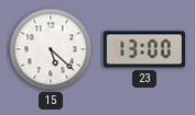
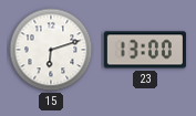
15: 5:22 -> 6:12 (51, 50)
